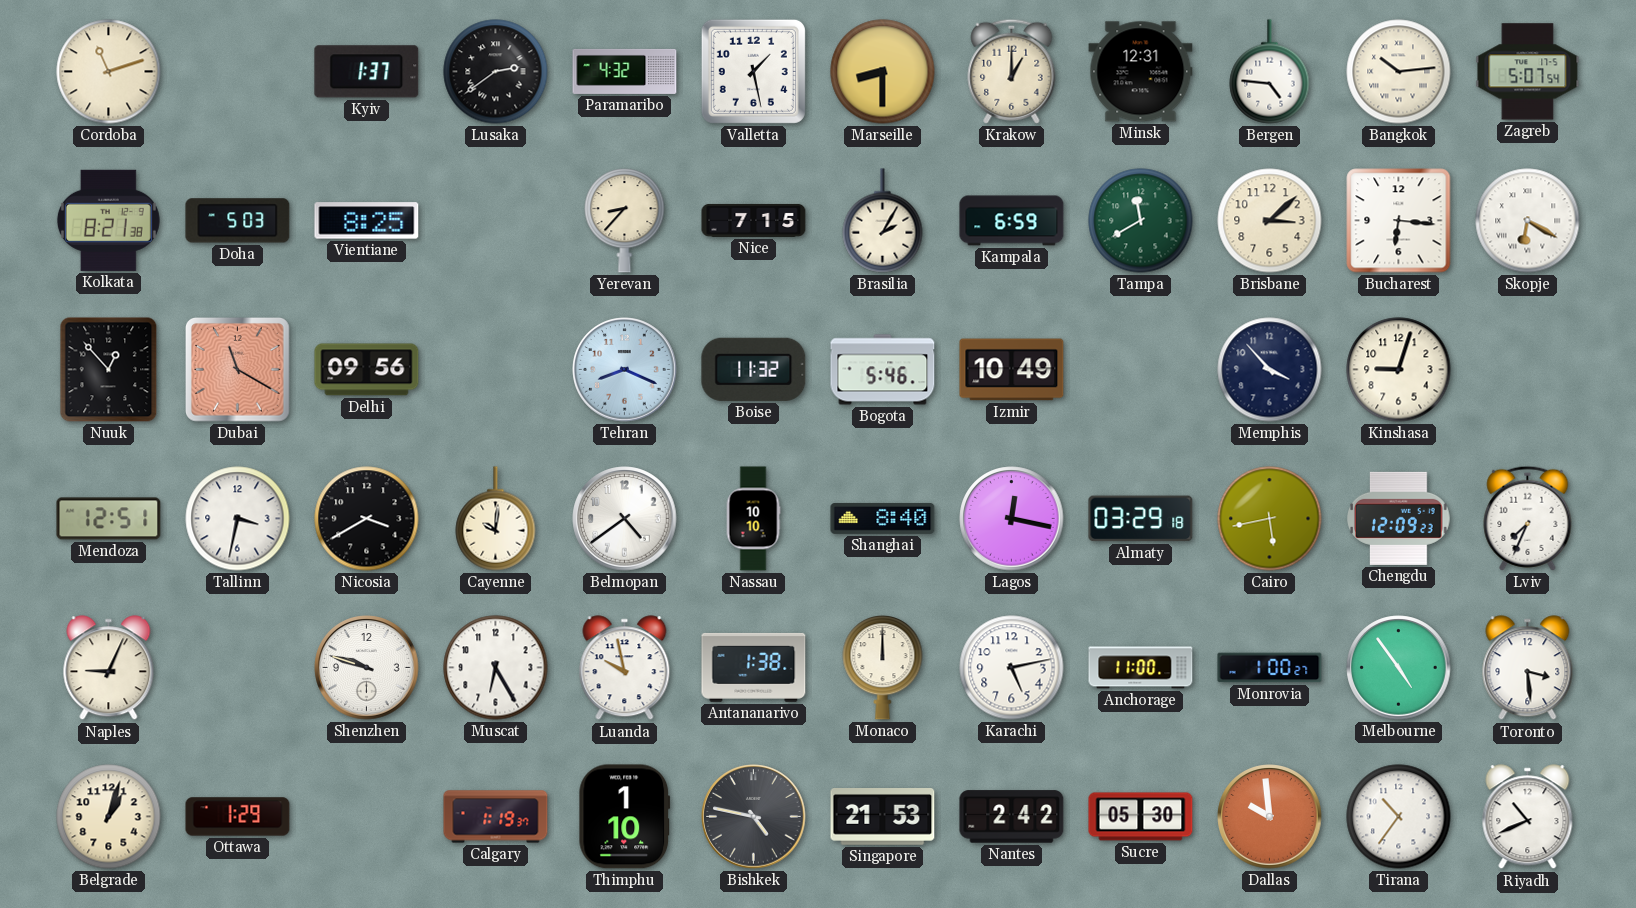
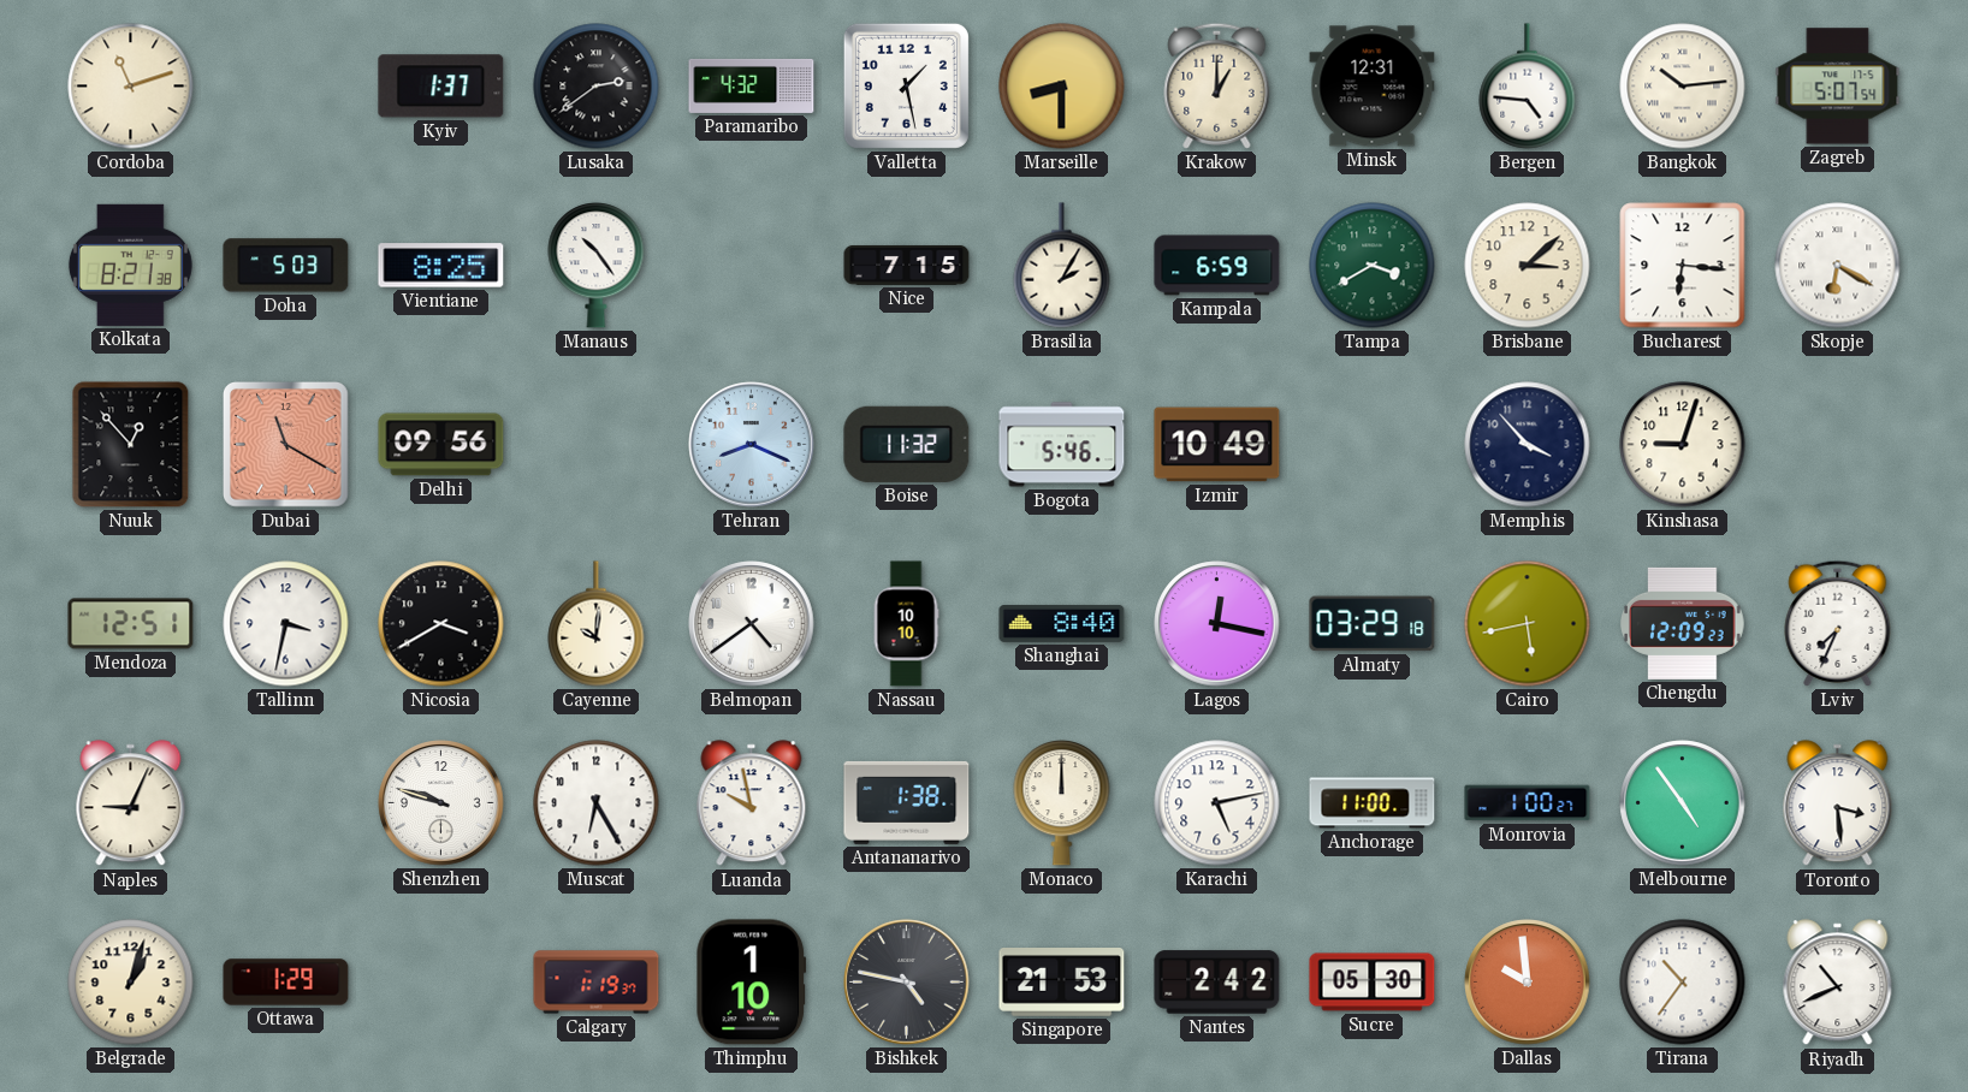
Manaus: none -> 10:24 (597, 266)
Yerevan: 8:37 -> none (625, 221)
Tampa: 11:40 -> 3:40 (1373, 266)
